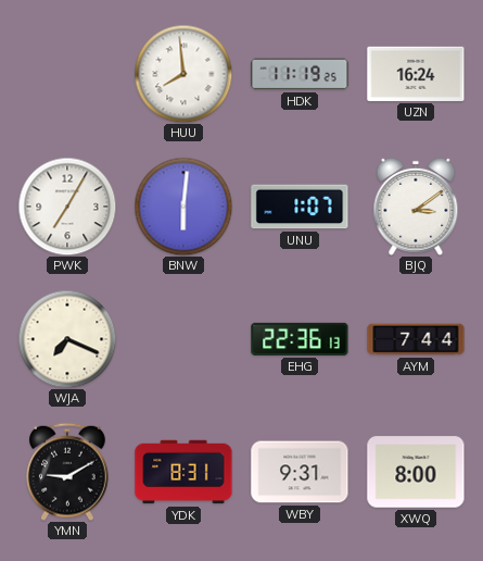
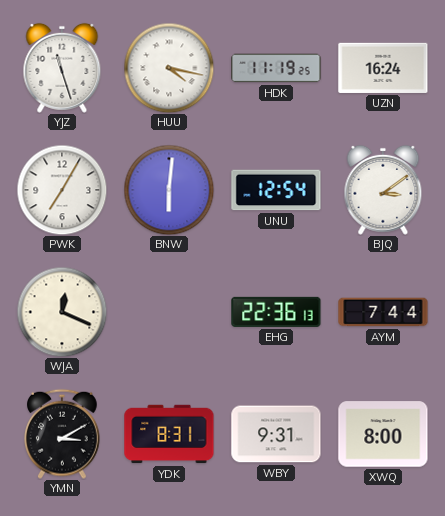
YJZ: none -> 11:27 (62, 68)
HUU: 7:59 -> 4:17 (169, 68)
UNU: 1:07 -> 12:54 (276, 190)
WJA: 7:19 -> 12:19 (62, 312)
YMN: 9:10 -> 3:10 (63, 434)
